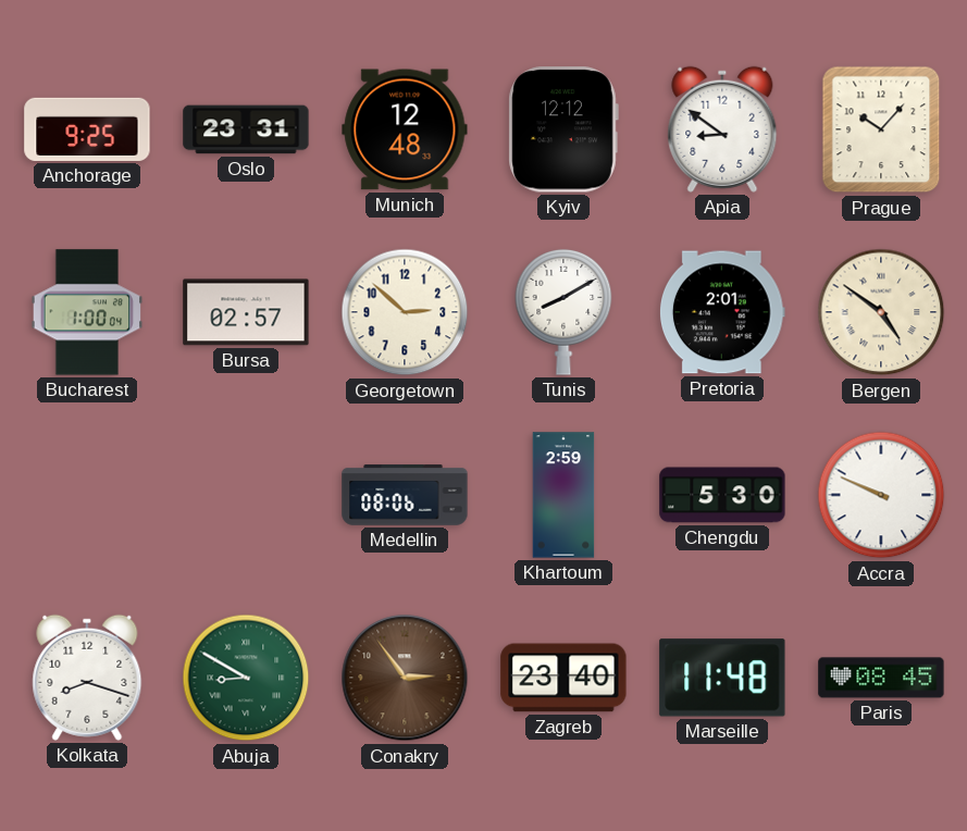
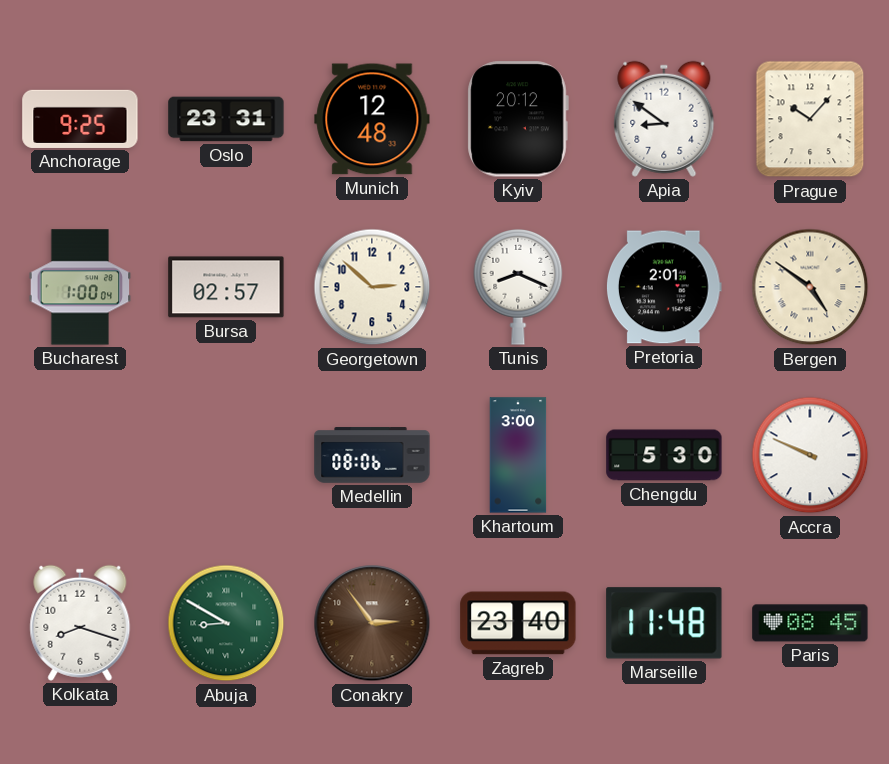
Kyiv: 12:12 -> 20:12 (518, 119)
Tunis: 8:10 -> 8:19 (518, 287)
Khartoum: 2:59 -> 3:00 (518, 455)
